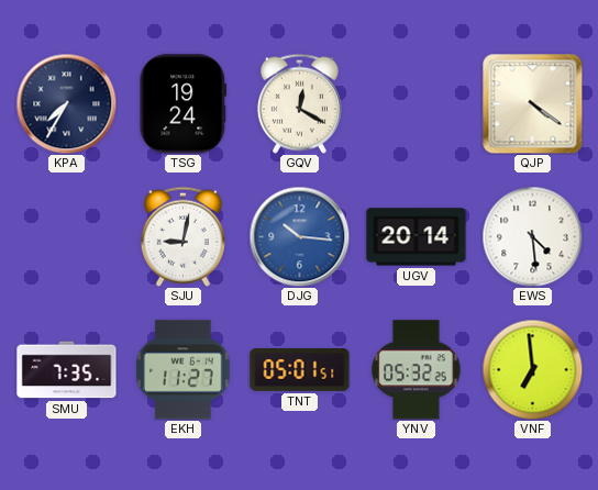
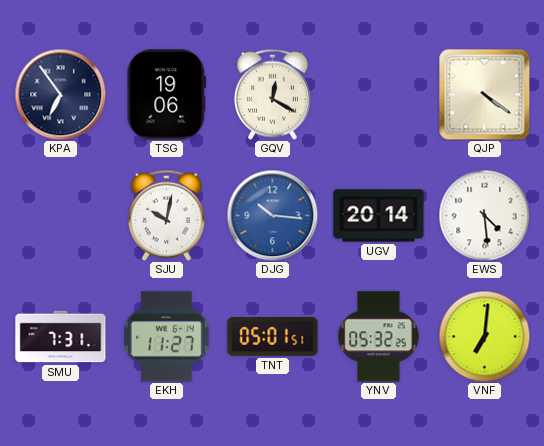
KPA: 7:35 -> 6:54 (60, 94)
TSG: 19:24 -> 19:06 (167, 95)
SJU: 9:02 -> 10:02 (166, 215)
SMU: 7:35 -> 7:31 (61, 337)
VNF: 6:59 -> 7:01 (484, 336)
